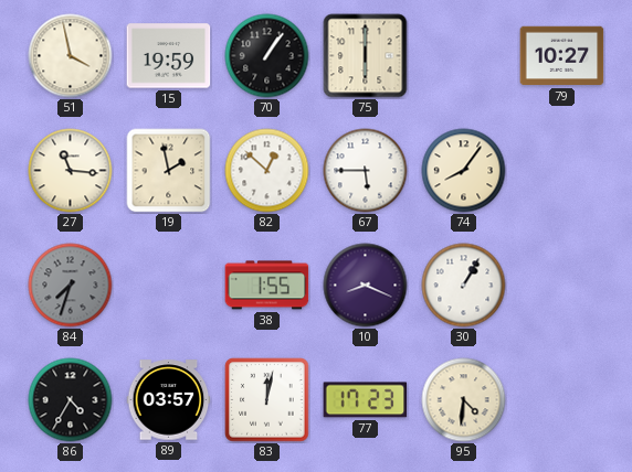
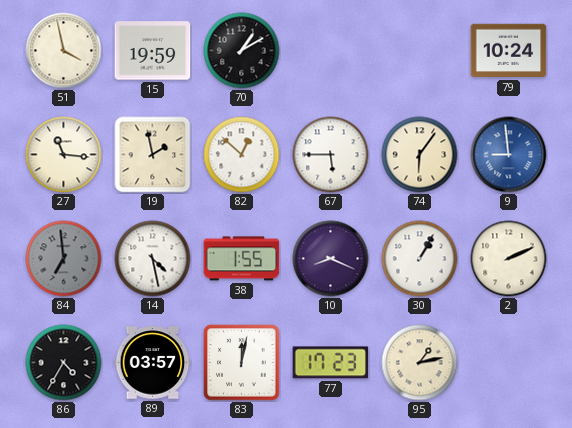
70: 1:06 -> 1:10 (242, 51)
75: 6:00 -> none (366, 56)
79: 10:27 -> 10:24 (509, 51)
74: 8:06 -> 6:06 (420, 155)
9: none -> 8:59 (509, 155)
84: 7:33 -> 6:59 (64, 259)
14: none -> 4:28 (153, 259)
2: none -> 2:11 (509, 259)
95: 4:31 -> 1:13 (420, 363)
